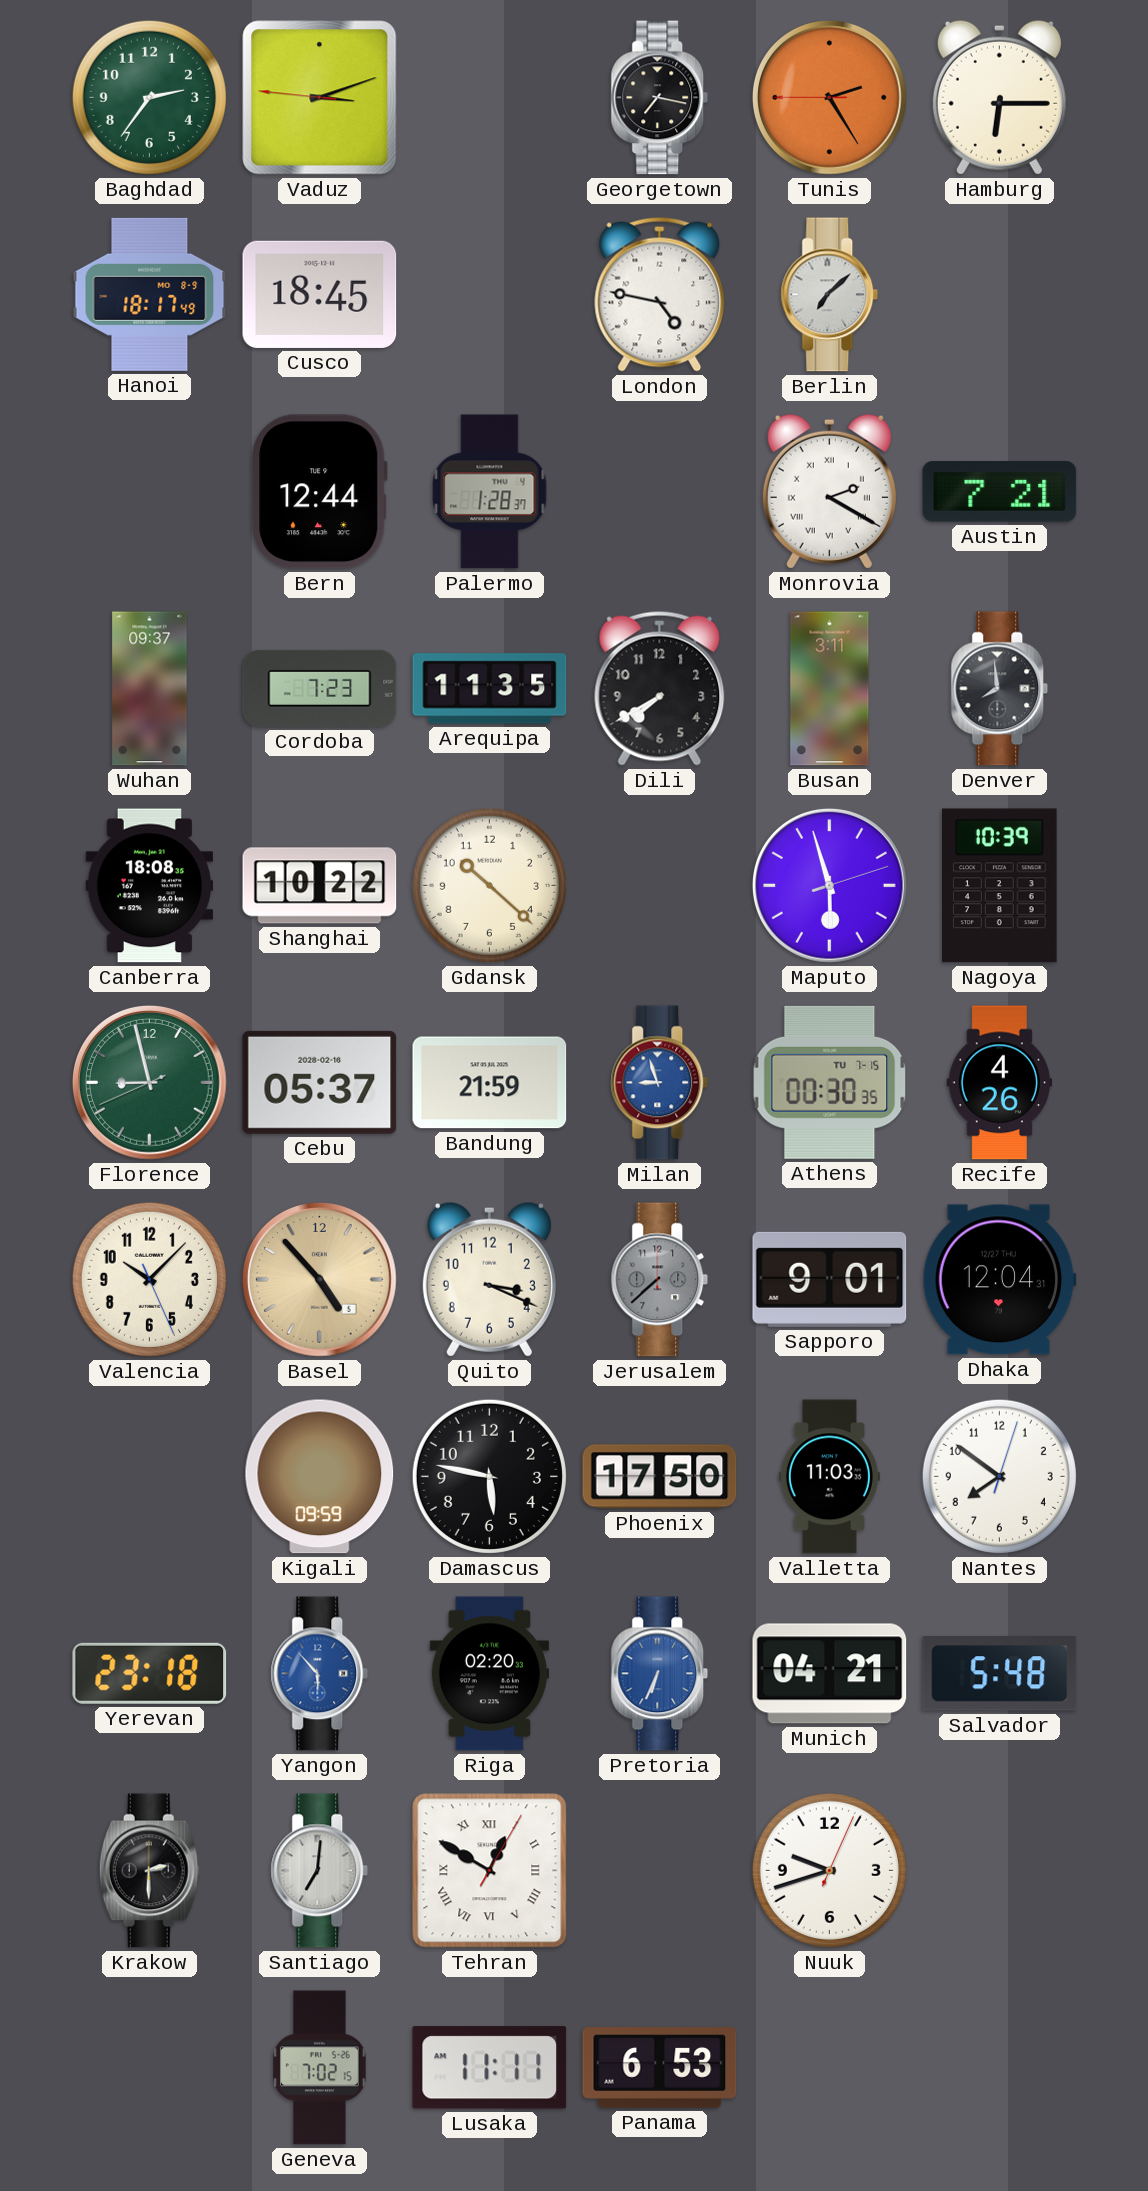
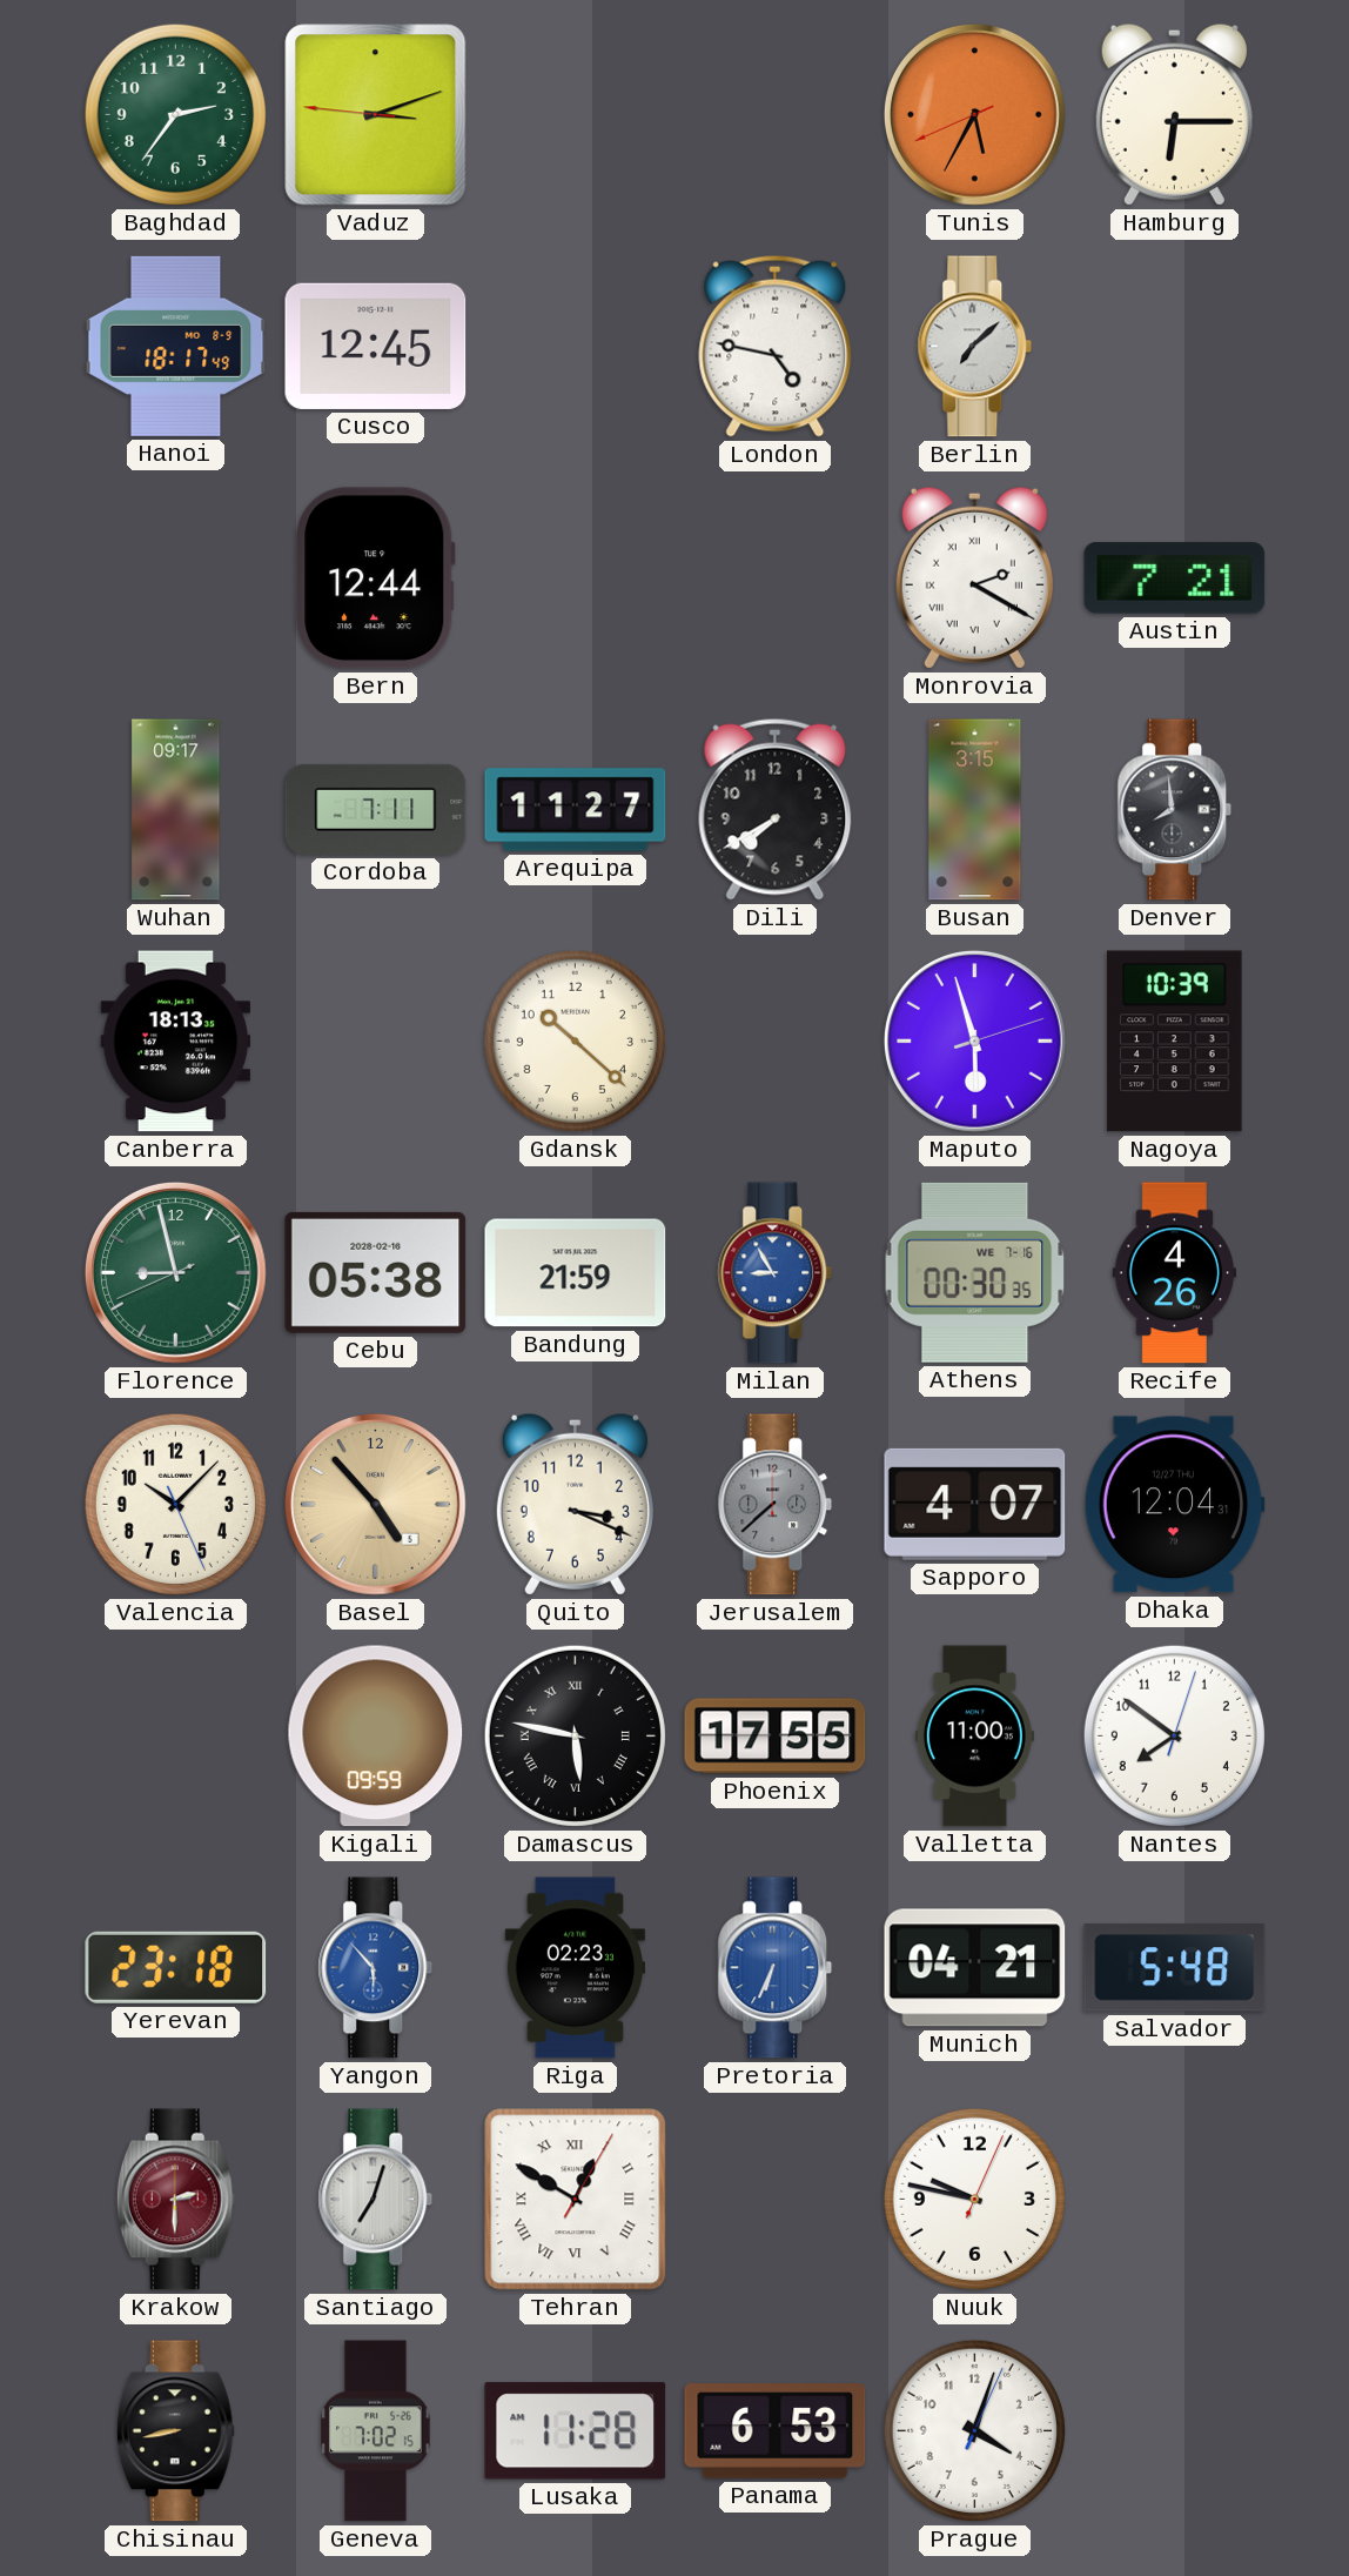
Georgetown: 7:17 -> none (660, 98)
Tunis: 2:24 -> 5:34 (974, 115)
Cusco: 18:45 -> 12:45 (376, 346)
Palermo: 1:28 -> none (490, 492)
Wuhan: 09:37 -> 09:17 (176, 810)
Cordoba: 7:23 -> 7:11 (376, 809)
Arequipa: 11:35 -> 11:27 (576, 810)
Busan: 3:11 -> 3:15 (975, 810)
Canberra: 18:08 -> 18:13 (175, 1042)
Shanghai: 10:22 -> none (320, 886)
Cebu: 05:37 -> 05:38 (376, 1272)
Milan: 8:57 -> 8:55 (776, 1273)
Athens date: TU 7-15 -> WE 7-16 (975, 1272)
Sapporo: 9:01 -> 4:07 (975, 1504)
Damascus numerals: Arabic -> Roman (575, 1735)
Phoenix: 17:50 -> 17:55 (776, 1737)
Valletta: 11:03 -> 11:00 (974, 1737)
Riga: 02:20 -> 02:23 (575, 1968)
Krakow dial: black -> burgundy (175, 2200)
Santiago: 7:01 -> 7:03 (376, 2200)
Nuuk: 9:42 -> 9:47 (974, 2199)
Chisinau: none -> 8:43 (175, 2431)
Lusaka: 11:11 -> 11:28 (576, 2431)
Prague: none -> 4:03 (974, 2430)
